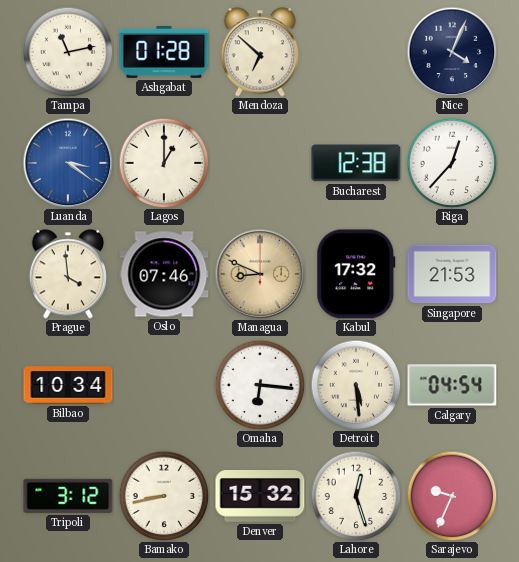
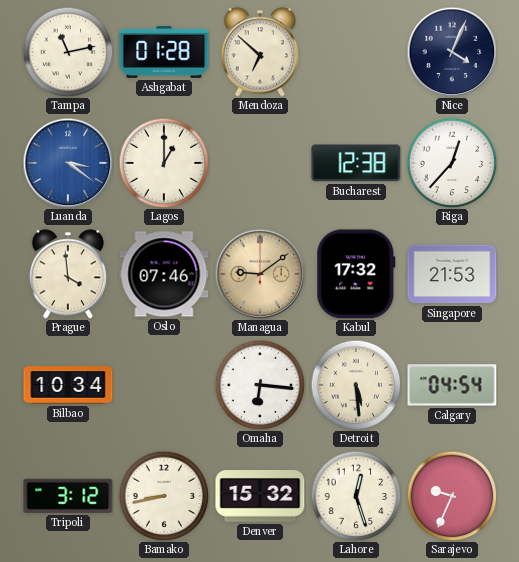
Managua: 8:49 -> 9:09 (260, 274)
